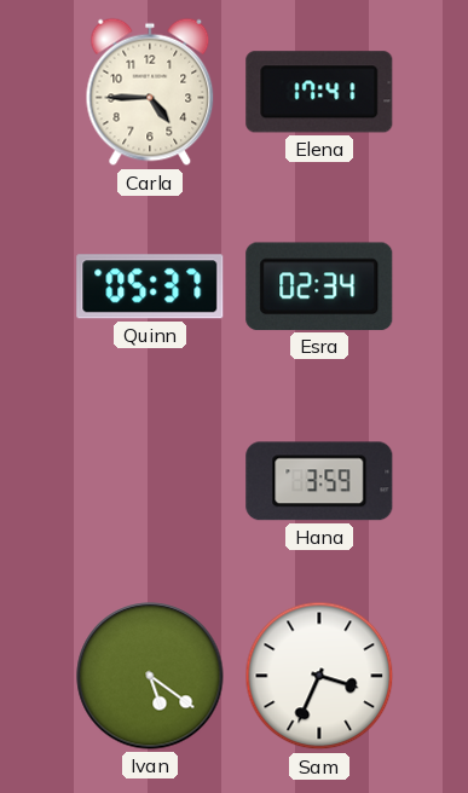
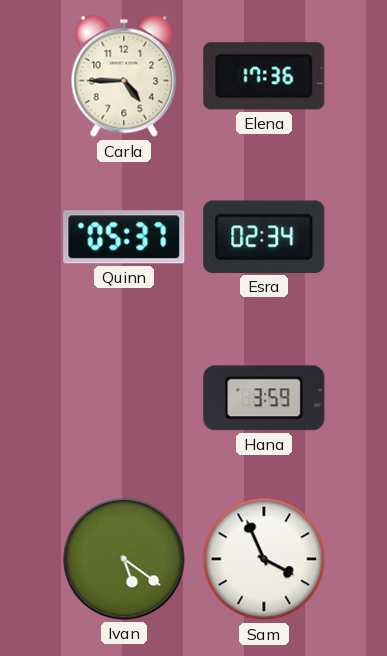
Elena: 17:41 -> 17:36 (264, 76)
Sam: 3:34 -> 3:56 (264, 559)
